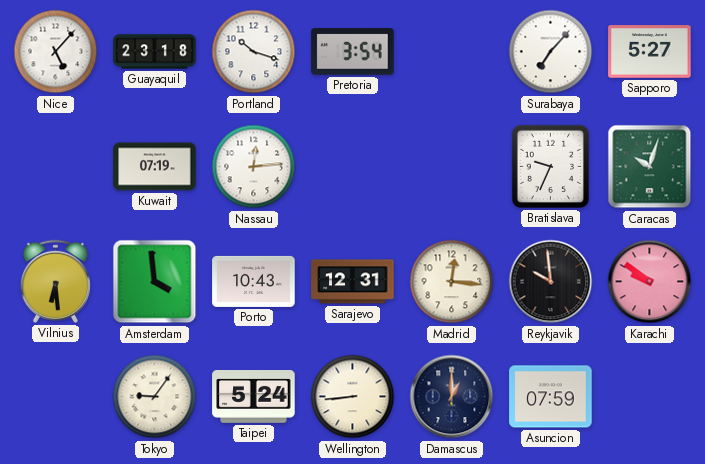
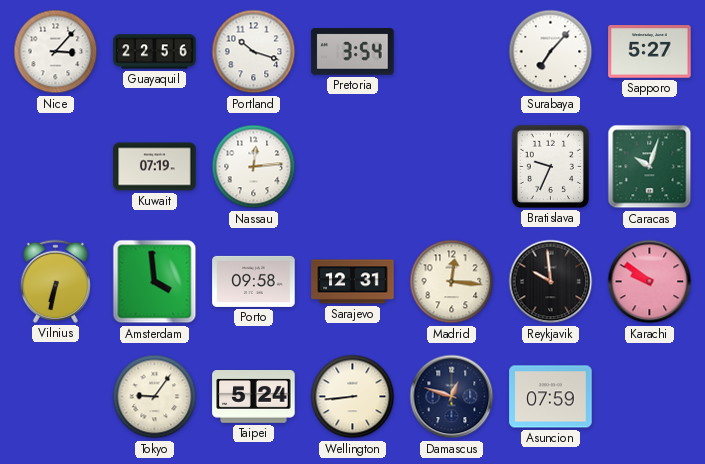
Nice: 5:07 -> 3:07 (56, 52)
Guayaquil: 23:18 -> 22:56 (155, 52)
Vilnius: 6:29 -> 6:32 (55, 281)
Porto: 10:43 -> 09:58 (254, 281)
Damascus: 1:00 -> 12:48 (452, 397)
